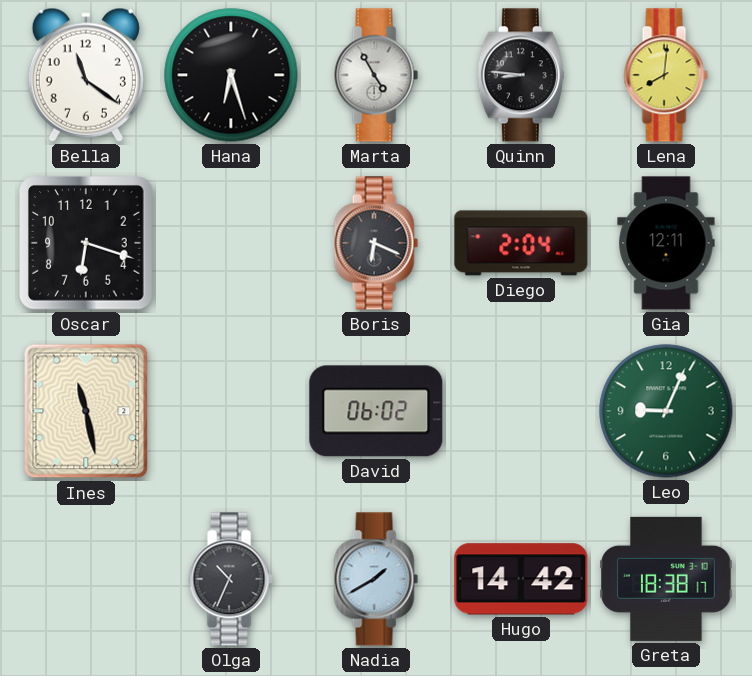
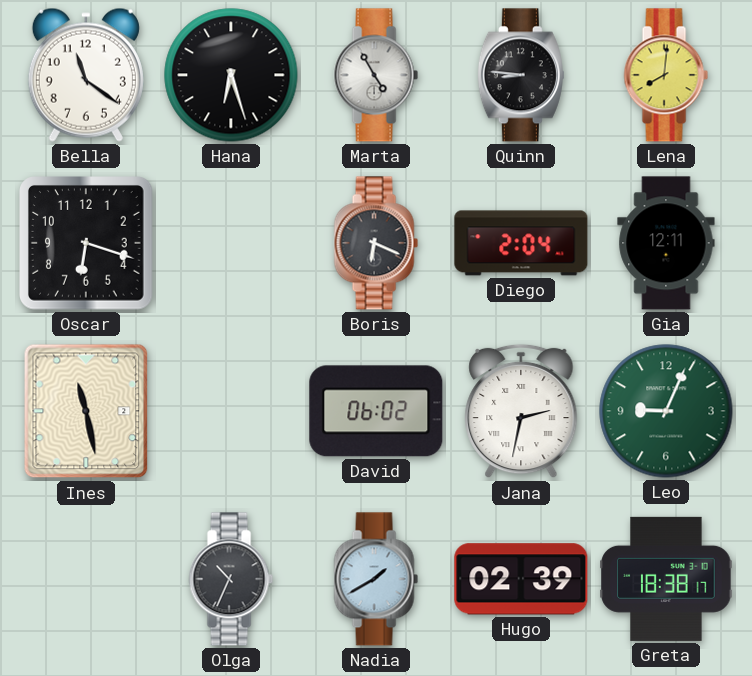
Jana: none -> 2:32 (521, 411)
Hugo: 14:42 -> 02:39 (521, 579)
